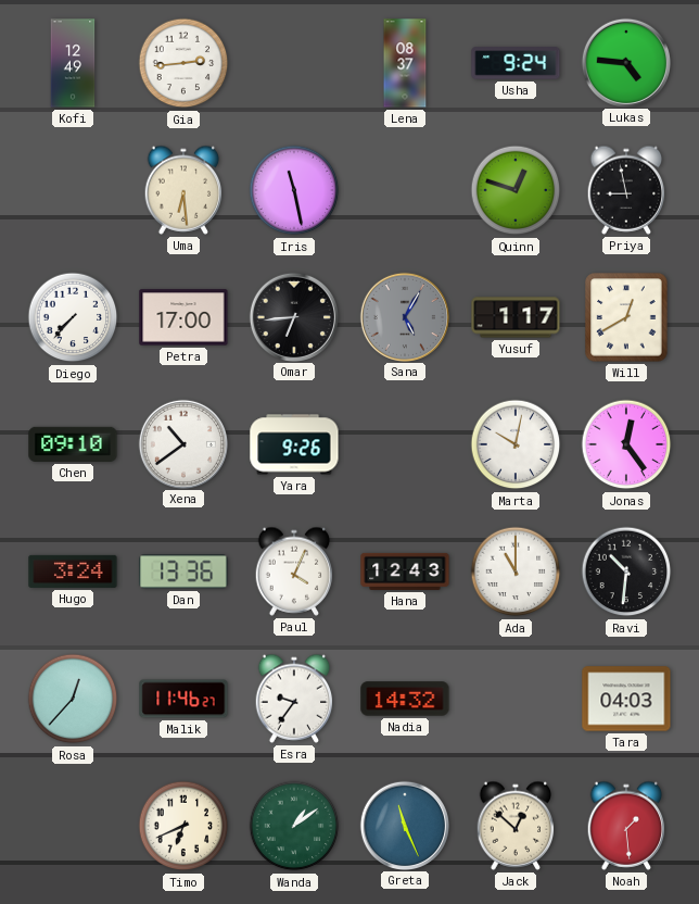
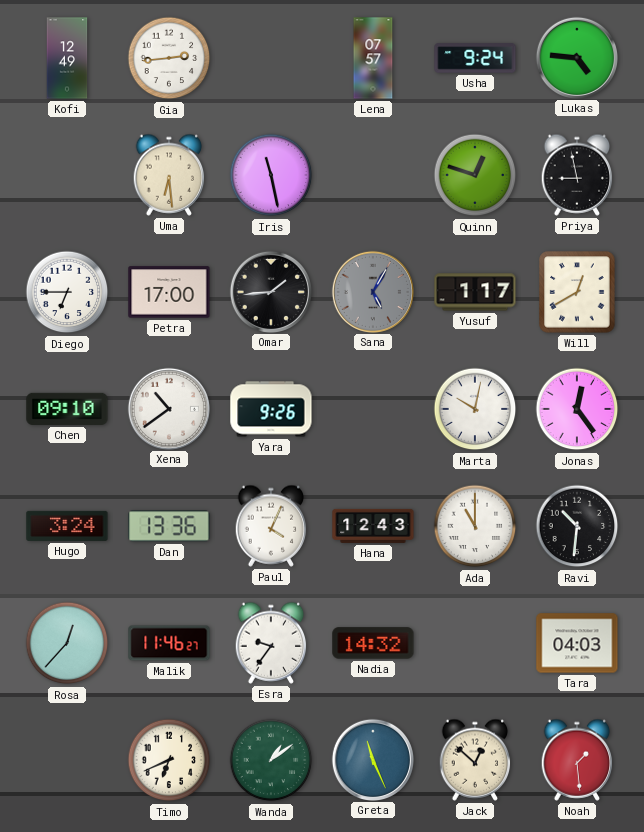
Lena: 08:37 -> 07:57 (373, 58)
Diego: 7:37 -> 6:45 (67, 292)
Omar: 6:44 -> 1:44 (270, 291)
